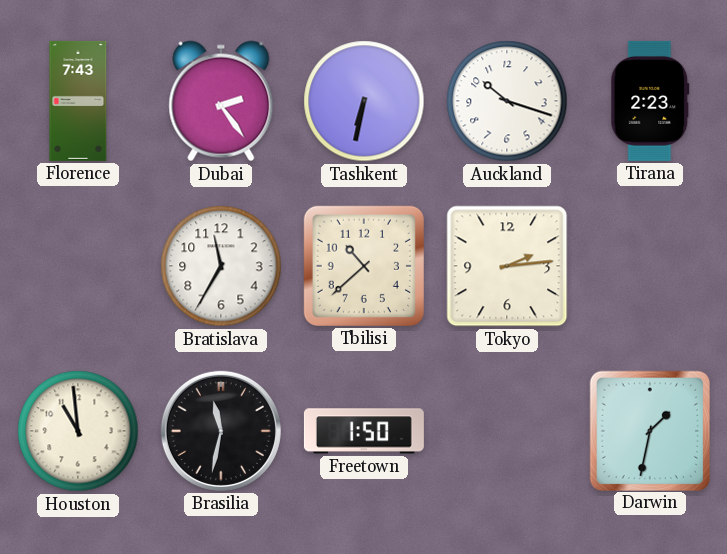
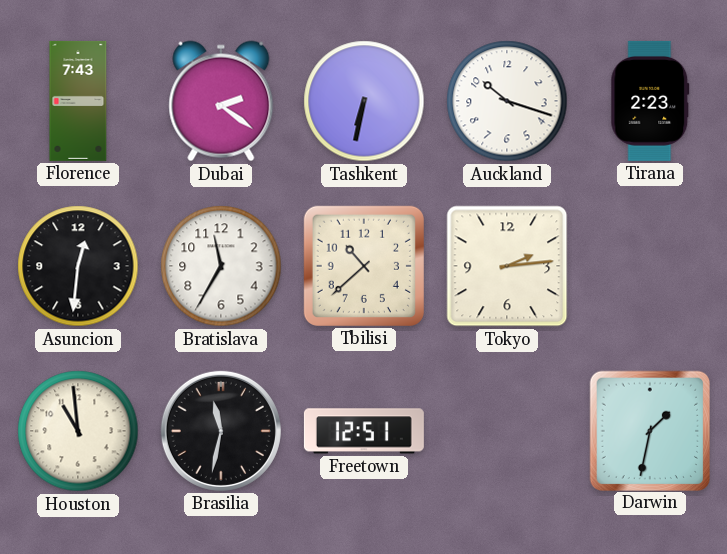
Dubai: 2:24 -> 2:21 (221, 101)
Asuncion: none -> 12:31 (78, 266)
Freetown: 1:50 -> 12:51 (364, 431)
